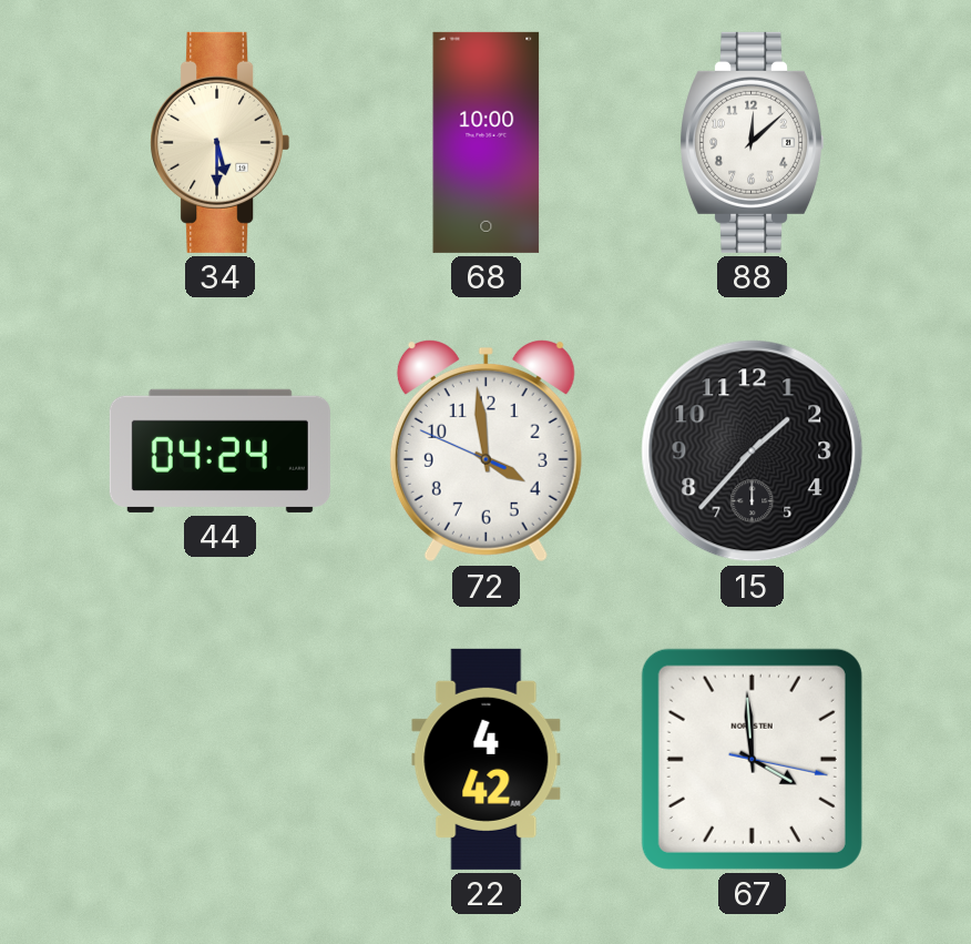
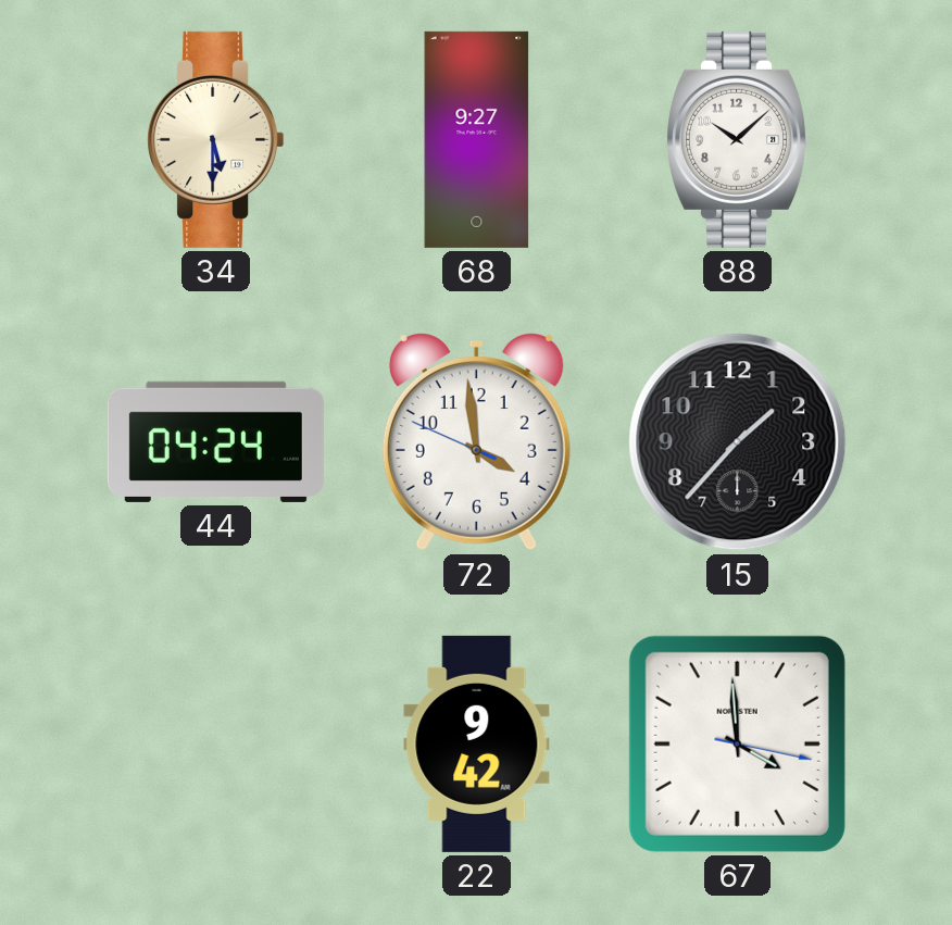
68: 10:00 -> 9:27 (477, 139)
88: 12:08 -> 10:08 (738, 139)
22: 4:42 -> 9:42 (477, 743)
